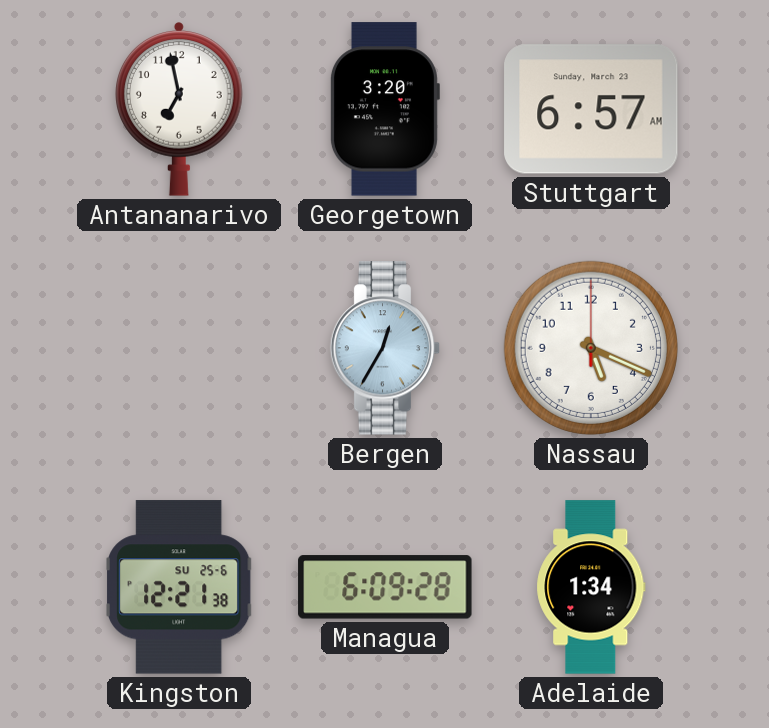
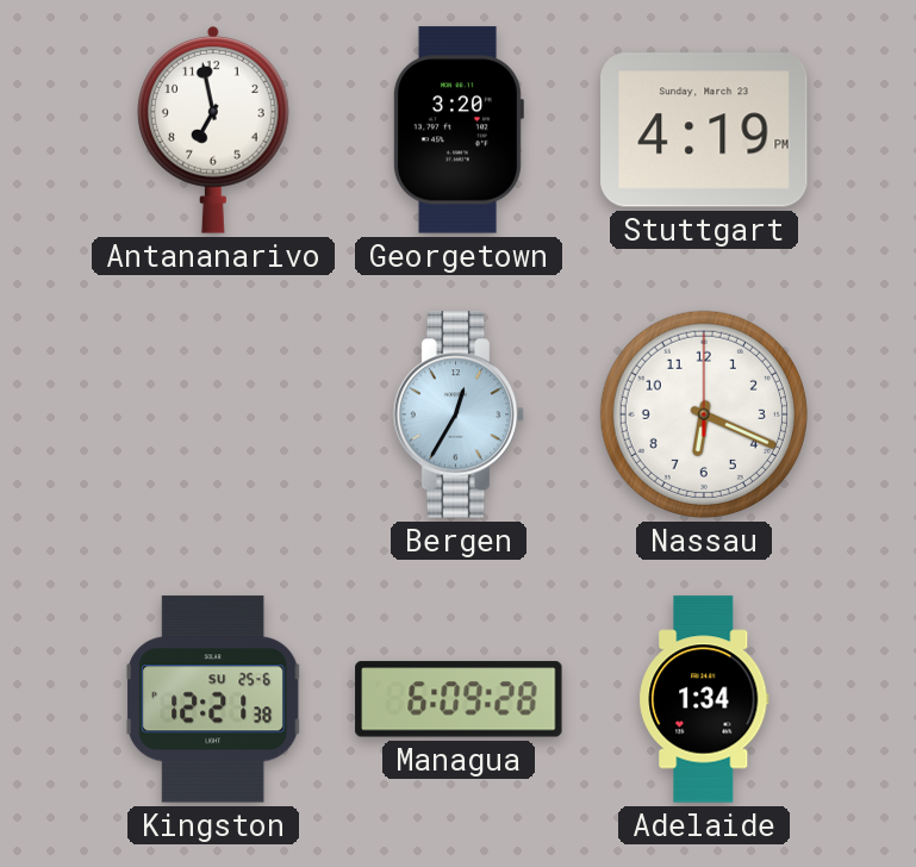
Stuttgart: 6:57 -> 4:19 (704, 130)
Nassau: 5:19 -> 6:19 (704, 414)
